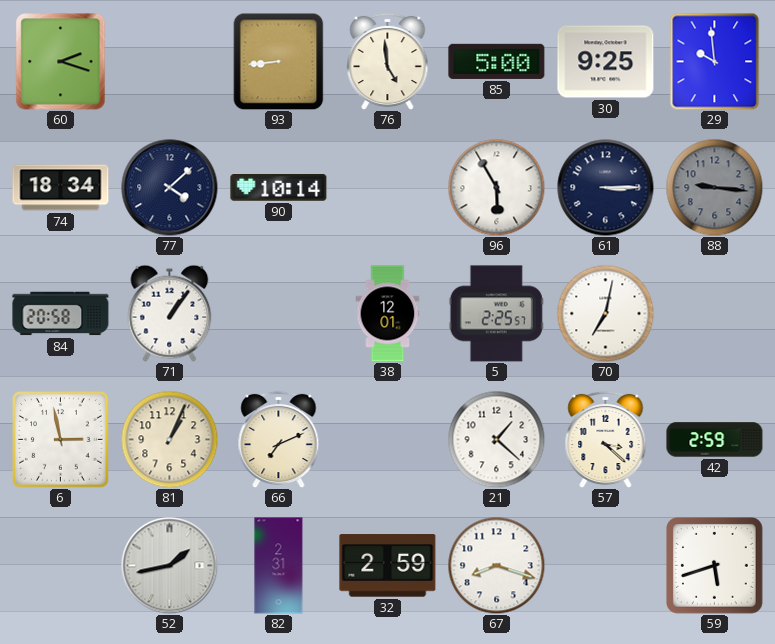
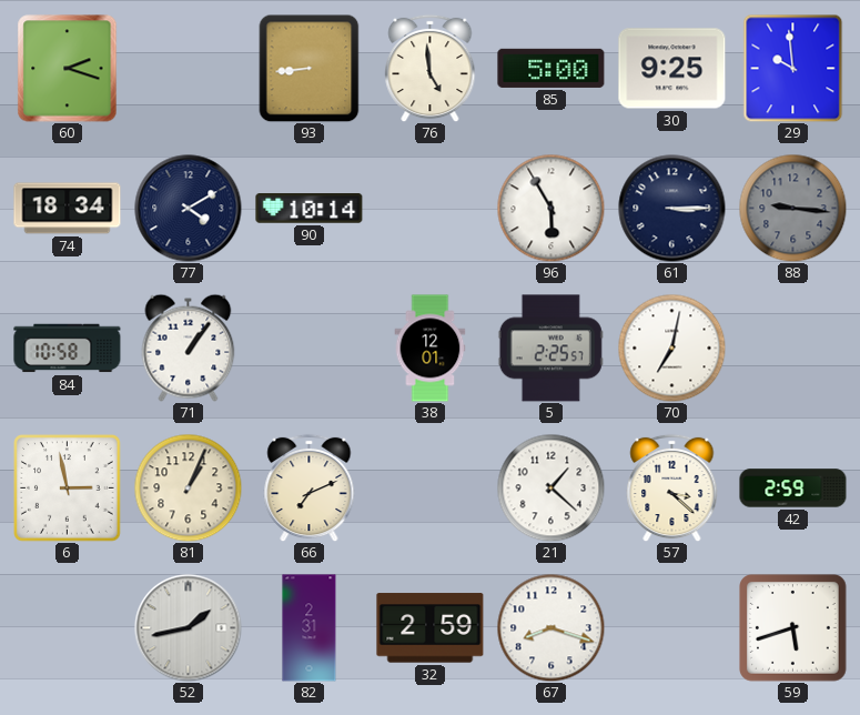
77: 4:08 -> 4:10 (189, 209)
84: 20:58 -> 10:58 (68, 349)
